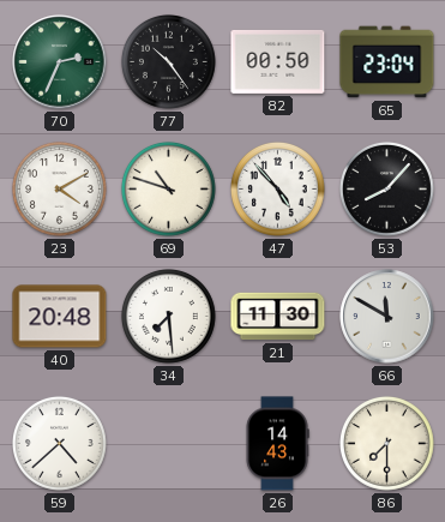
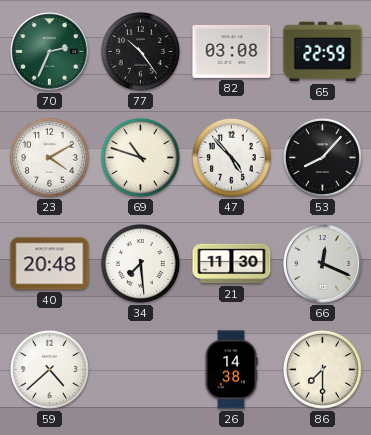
82: 00:50 -> 03:08 (232, 51)
65: 23:04 -> 22:59 (323, 52)
66: 11:50 -> 12:19 (323, 264)
26: 14:43 -> 14:38 (231, 370)
